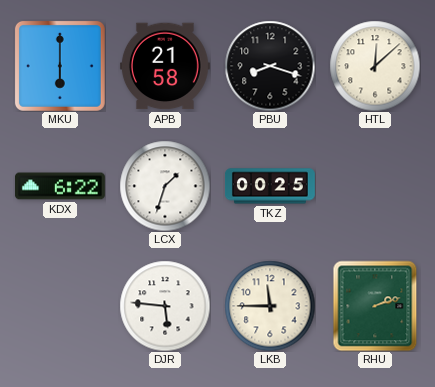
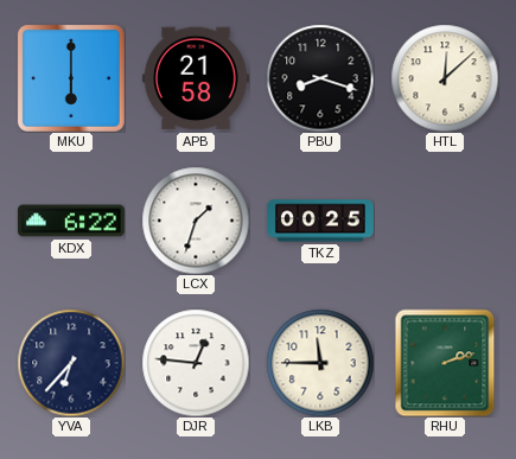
YVA: none -> 6:37 (71, 363)
DJR: 5:46 -> 12:46 (196, 363)
